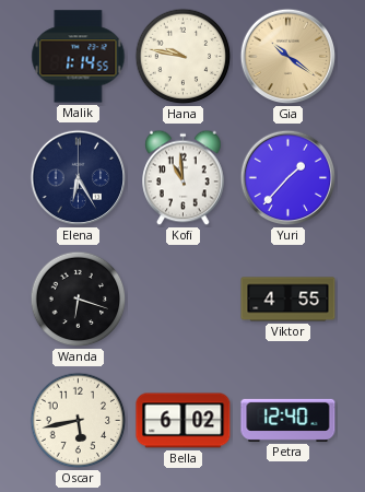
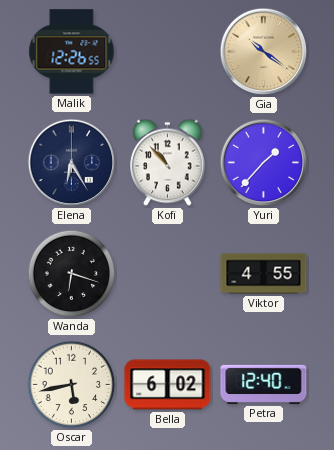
Malik: 1:14 -> 12:26 (72, 52)
Hana: 9:47 -> none (184, 57)
Kofi: 10:59 -> 10:53 (168, 163)
